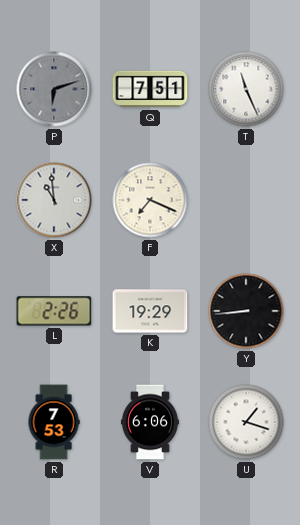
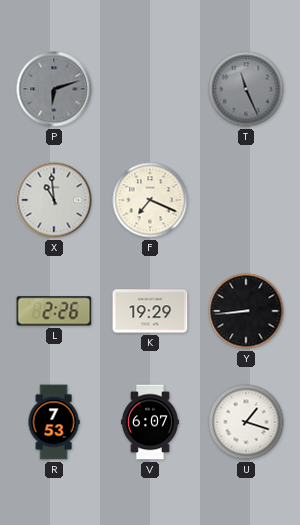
Q: 7:51 -> none (150, 89)
T dial: white -> grey (246, 89)
V: 6:06 -> 6:07 (150, 422)
